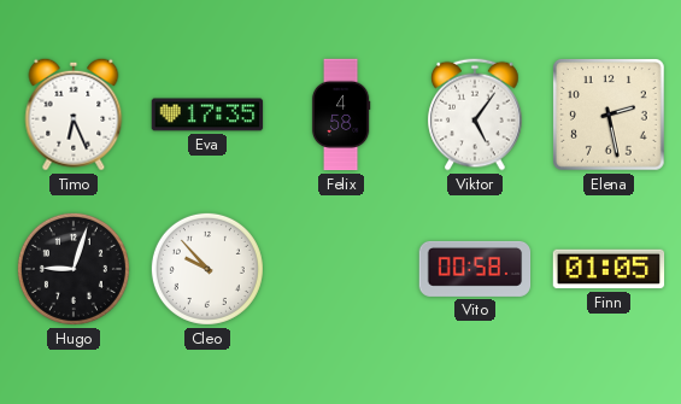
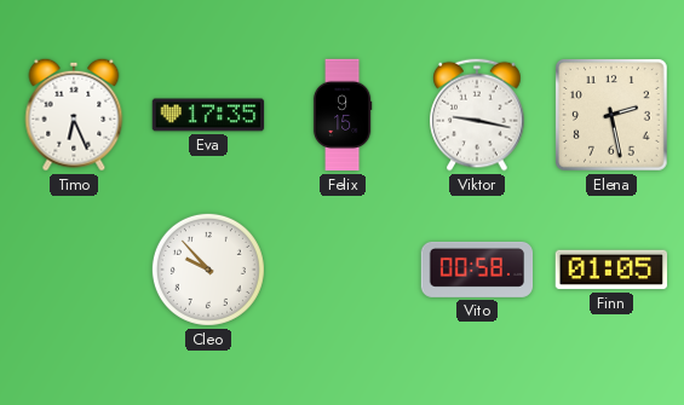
Felix: 4:58 -> 9:15 (343, 115)
Viktor: 5:06 -> 9:17 (477, 115)
Hugo: 9:03 -> none (74, 269)
